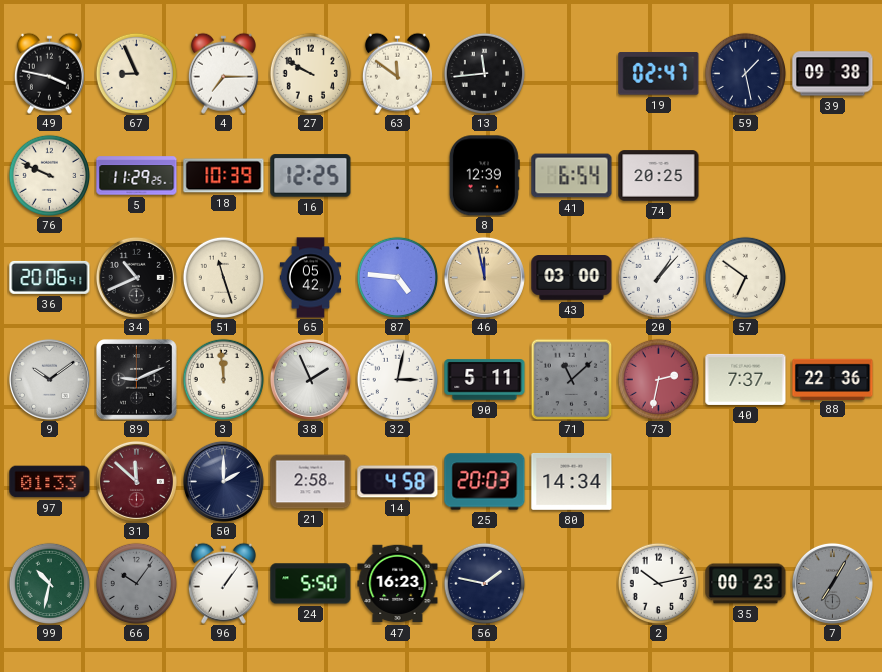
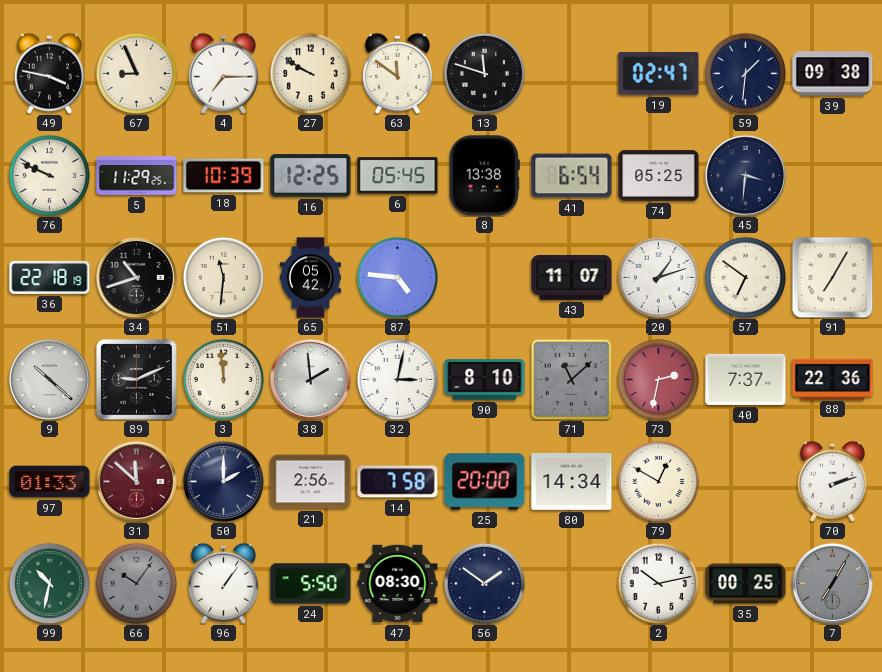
13: 11:44 -> 11:48 (484, 73)
59: 1:28 -> 1:31 (745, 73)
6: none -> 05:45 (398, 176)
8: 12:39 -> 13:38 (484, 176)
74: 20:25 -> 05:25 (659, 176)
45: none -> 3:31 (745, 175)
36: 20:06 -> 22:18 (50, 277)
34: 10:41 -> 10:42 (136, 277)
51: 11:27 -> 11:31 (223, 277)
46: 11:58 -> none (484, 277)
43: 03:00 -> 11:07 (572, 278)
20: 1:07 -> 1:12 (658, 277)
91: none -> 7:05 (832, 277)
9: 10:09 -> 10:22 (49, 379)
38: 1:56 -> 1:59 (310, 379)
90: 5:11 -> 8:10 (485, 380)
21: 2:58 -> 2:56 (311, 482)
14: 4:58 -> 7:58 (398, 482)
25: 20:03 -> 20:00 (485, 482)
79: none -> 12:50 (658, 481)
70: none -> 2:12 (832, 481)
47: 16:23 -> 08:30 (398, 584)
56: 1:47 -> 1:51 (484, 583)
35: 00:23 -> 00:25 (746, 584)
